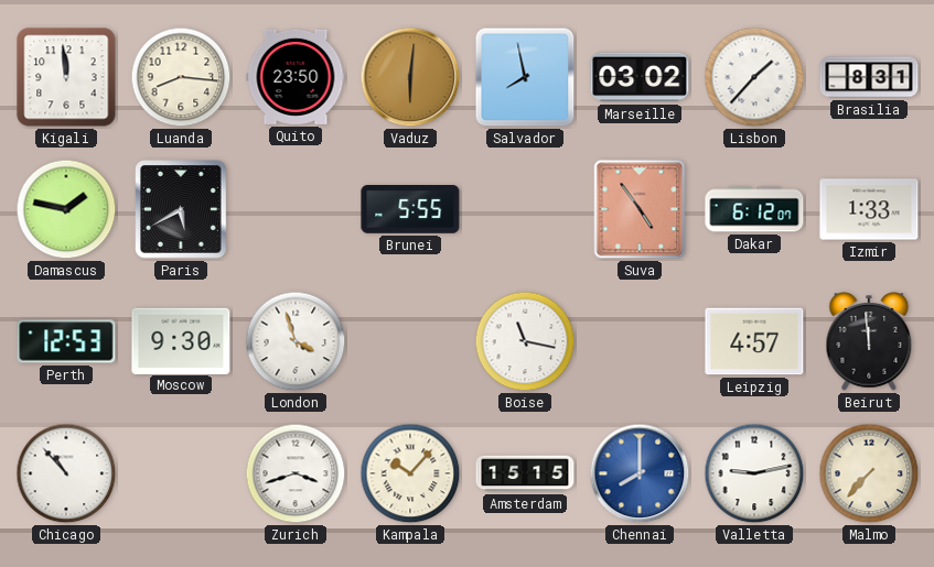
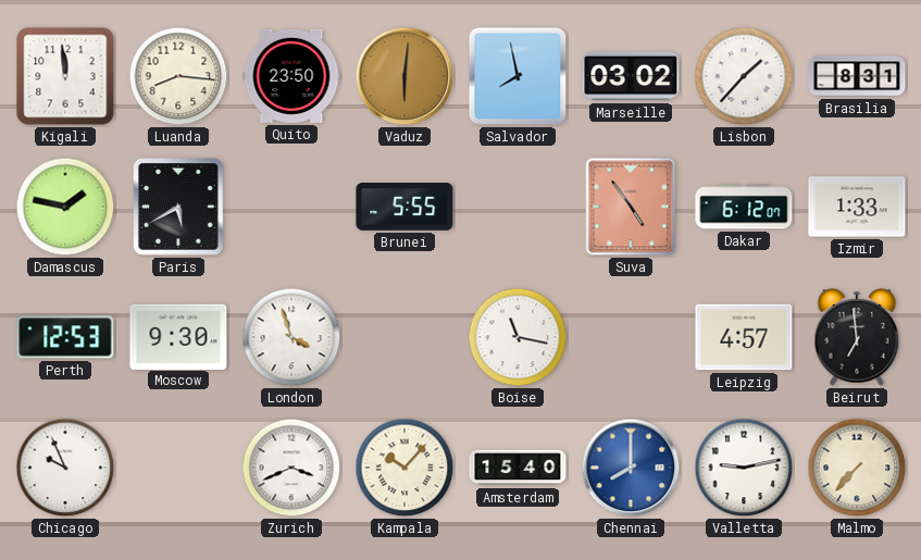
Beirut: 11:59 -> 6:59 (857, 337)
Chicago: 10:53 -> 9:56 (65, 468)
Zurich: 3:42 -> 3:41 (291, 468)
Amsterdam: 15:15 -> 15:40 (518, 468)
